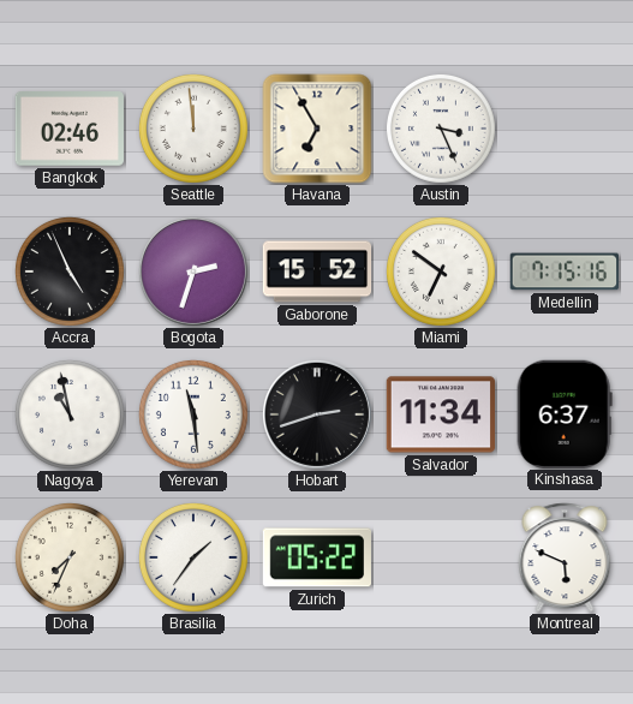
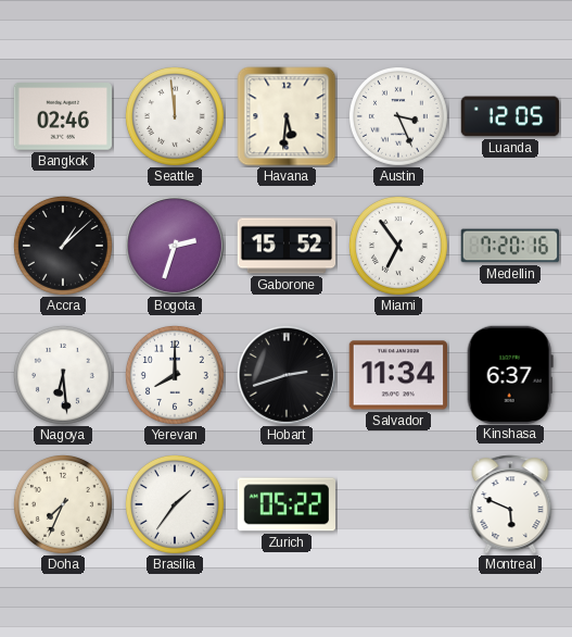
Havana: 6:55 -> 5:31 (287, 116)
Luanda: none -> 12:05 (510, 116)
Accra: 4:56 -> 1:08 (63, 246)
Miami: 6:51 -> 6:54 (398, 246)
Medellin: 7:15 -> 7:20 (509, 246)
Nagoya: 10:58 -> 6:29 (63, 375)
Yerevan: 11:29 -> 8:00 (175, 375)
